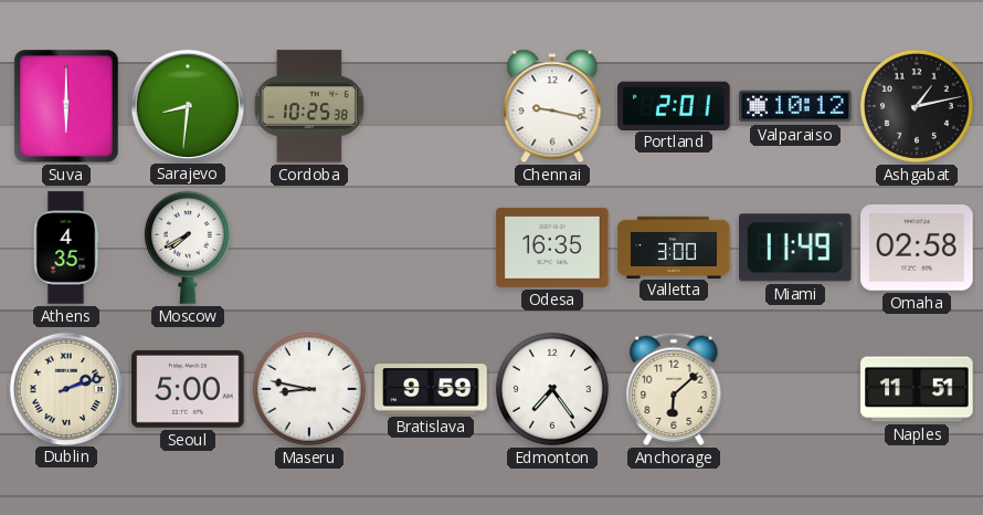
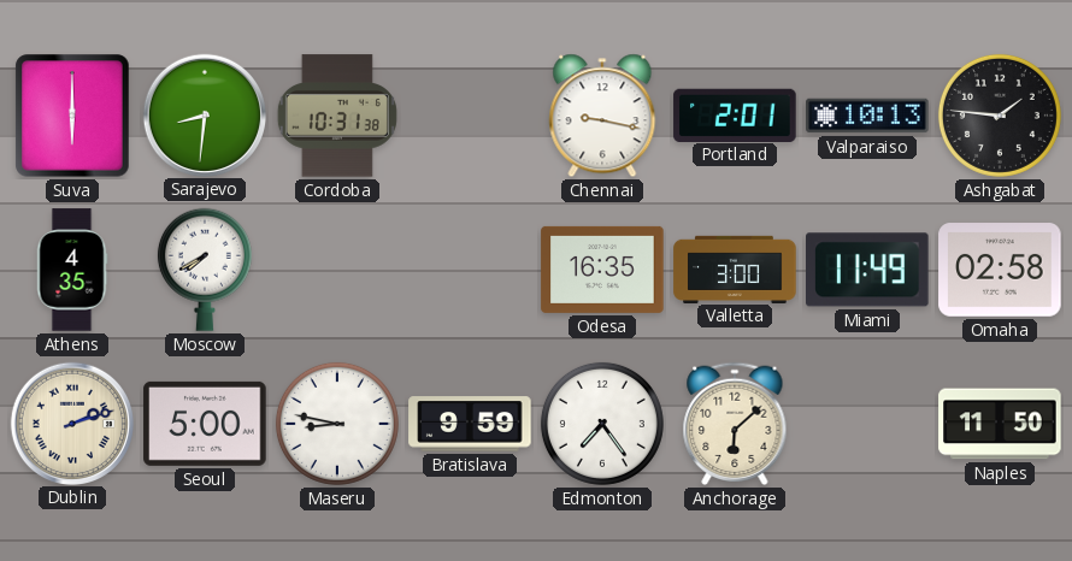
Cordoba: 10:25 -> 10:31 (337, 116)
Valparaiso: 10:12 -> 10:13 (867, 116)
Ashgabat: 1:13 -> 1:46 (1000, 116)
Naples: 11:51 -> 11:50 (1000, 424)
